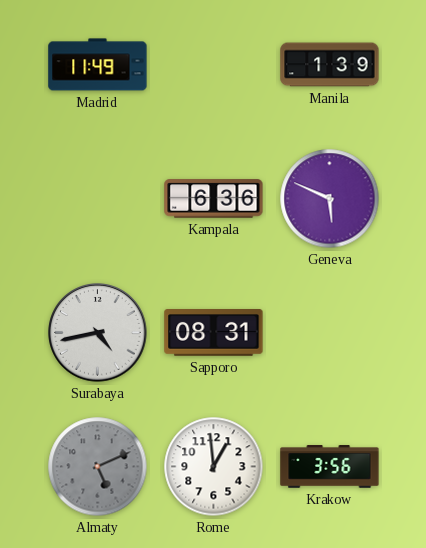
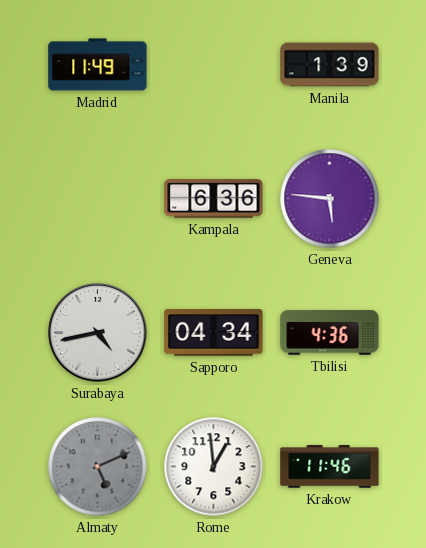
Geneva: 5:49 -> 5:46 (330, 199)
Sapporo: 08:31 -> 04:34 (214, 333)
Tbilisi: none -> 4:36 (330, 333)
Krakow: 3:56 -> 11:46 (330, 467)
